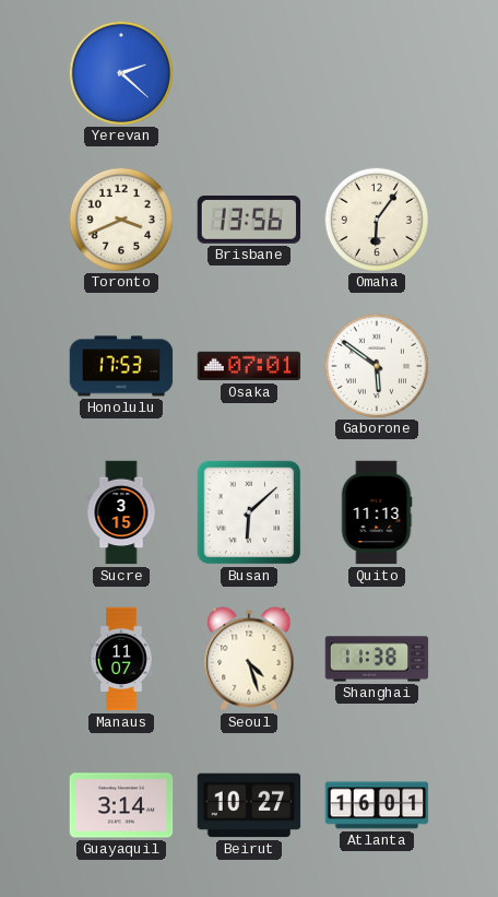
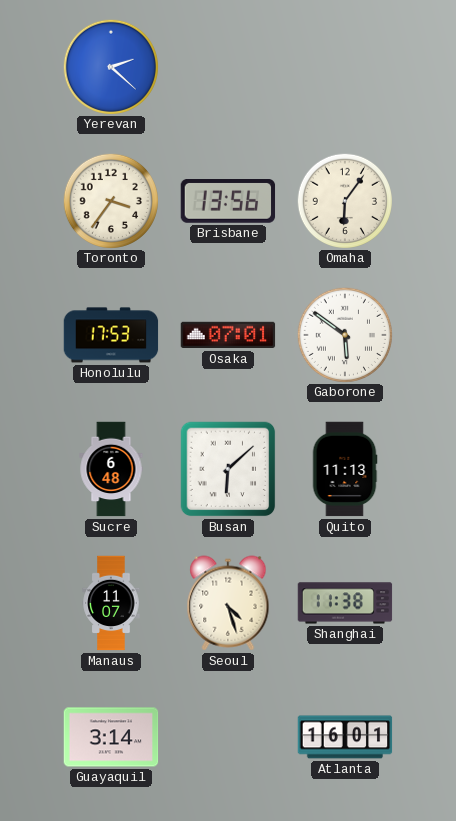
Toronto: 3:41 -> 3:36 (110, 200)
Sucre: 3:15 -> 6:48 (111, 469)
Beirut: 10:27 -> none (249, 805)
